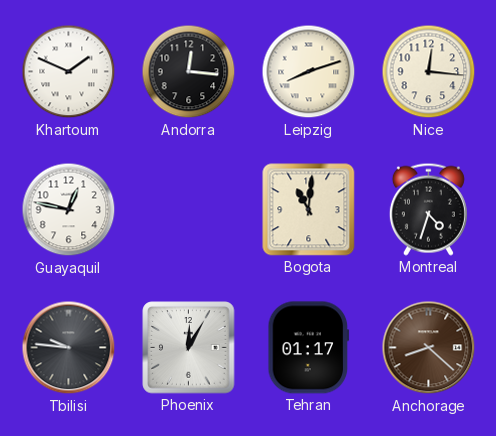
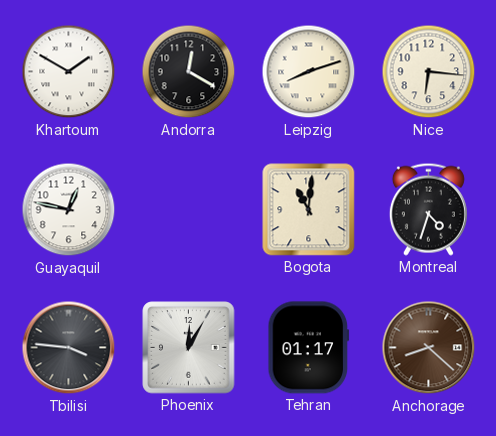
Khartoum: 1:49 -> 1:50 (69, 72)
Andorra: 12:16 -> 12:20 (189, 72)
Nice: 12:16 -> 6:16 (429, 72)
Tbilisi: 9:46 -> 3:46 (69, 348)
